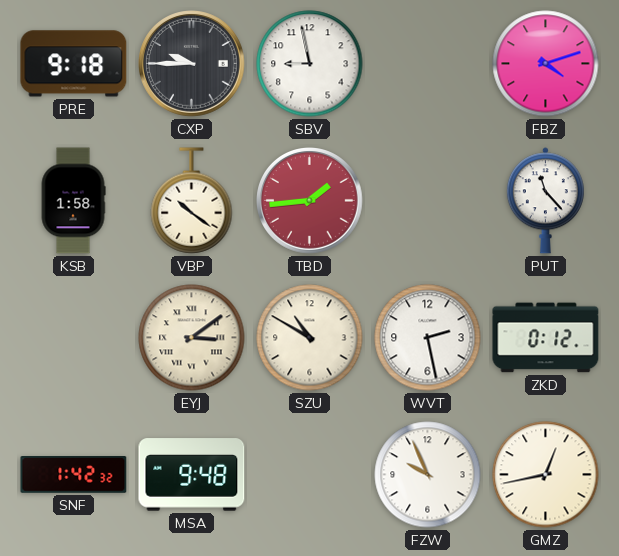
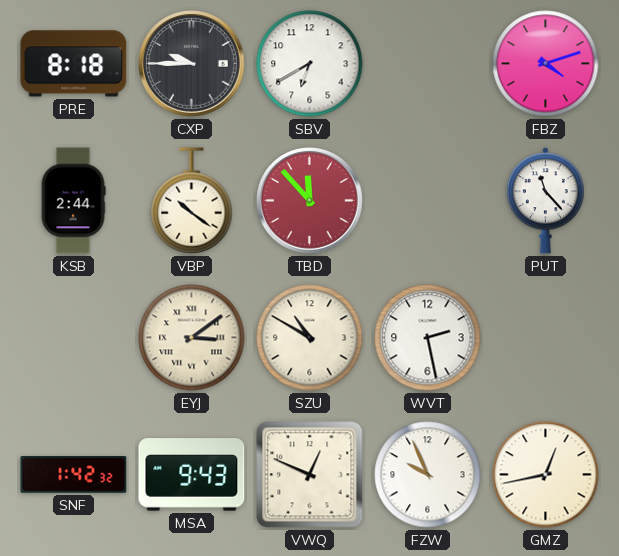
PRE: 9:18 -> 8:18 (74, 64)
SBV: 8:58 -> 6:40 (310, 64)
KSB: 1:58 -> 2:44 (73, 201)
TBD: 1:44 -> 11:53 (310, 201)
ZKD: 0:12 -> none (546, 338)
MSA: 9:48 -> 9:43 (192, 475)
VWQ: none -> 12:49 (310, 475)
